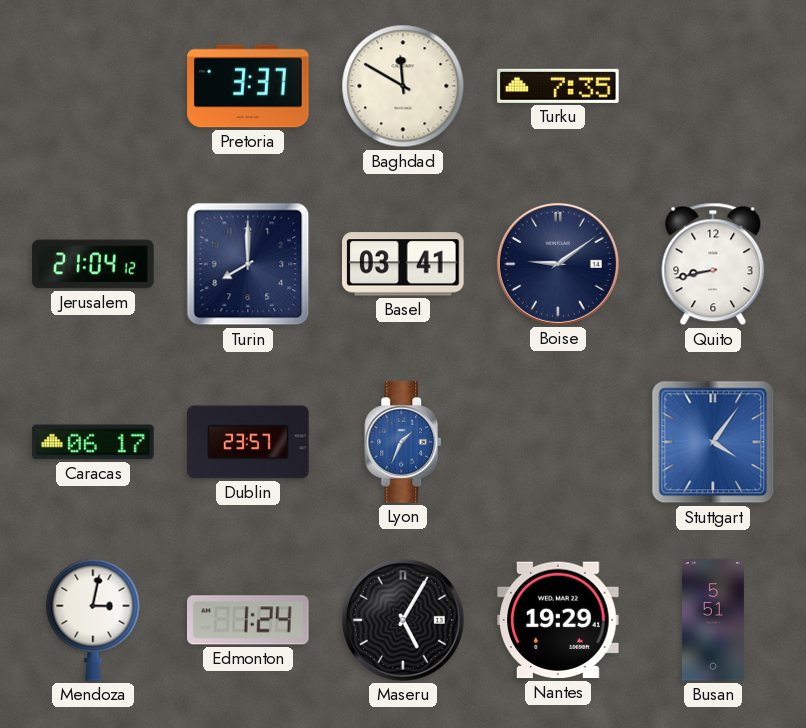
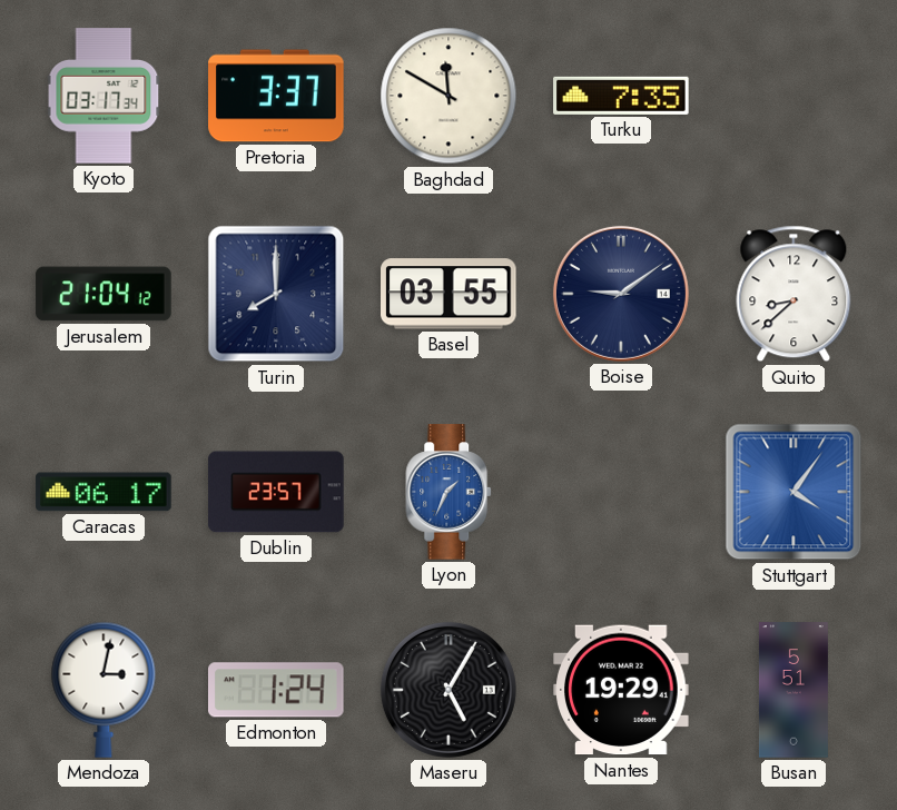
Kyoto: none -> 03:17 (103, 96)
Basel: 03:41 -> 03:55 (448, 294)
Quito: 8:43 -> 8:38 (793, 294)
